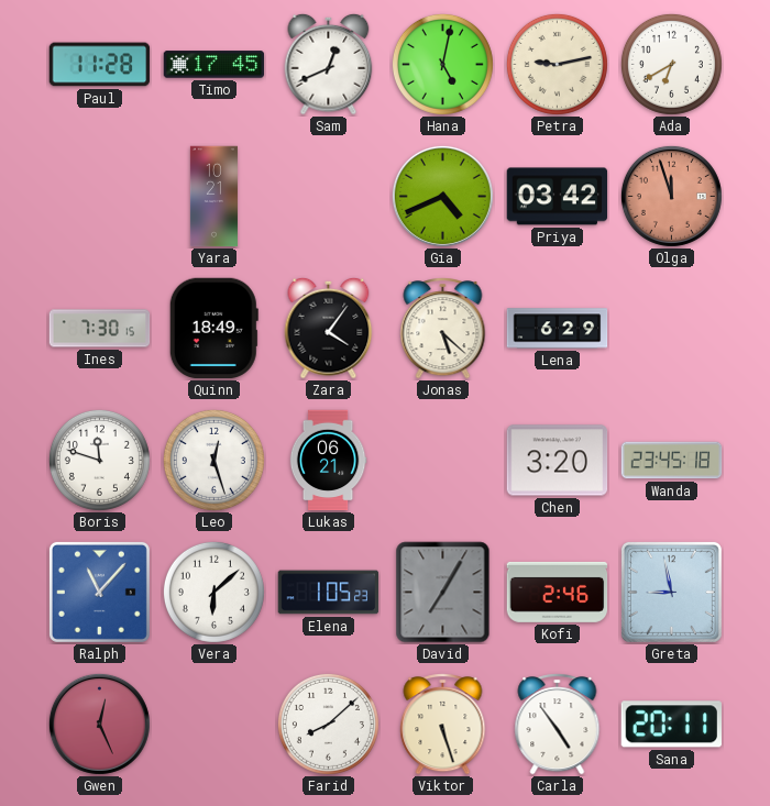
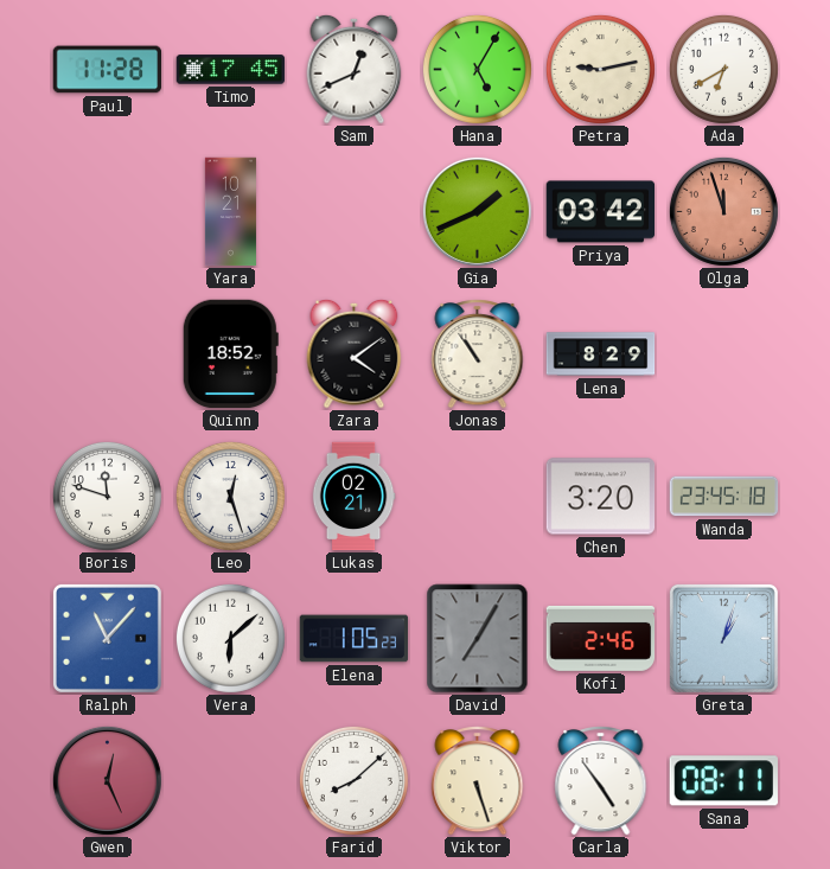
Hana: 5:02 -> 5:05 (477, 69)
Gia: 4:41 -> 1:41 (477, 211)
Ines: 7:30 -> none (100, 329)
Quinn: 18:49 -> 18:52 (230, 354)
Zara: 4:06 -> 4:09 (355, 353)
Jonas: 5:22 -> 10:54 (478, 354)
Lena: 6:29 -> 8:29 (601, 354)
Lukas: 06:21 -> 02:21 (353, 497)
Greta: 8:58 -> 1:03 (723, 638)
Sana: 20:11 -> 08:11 (723, 781)
